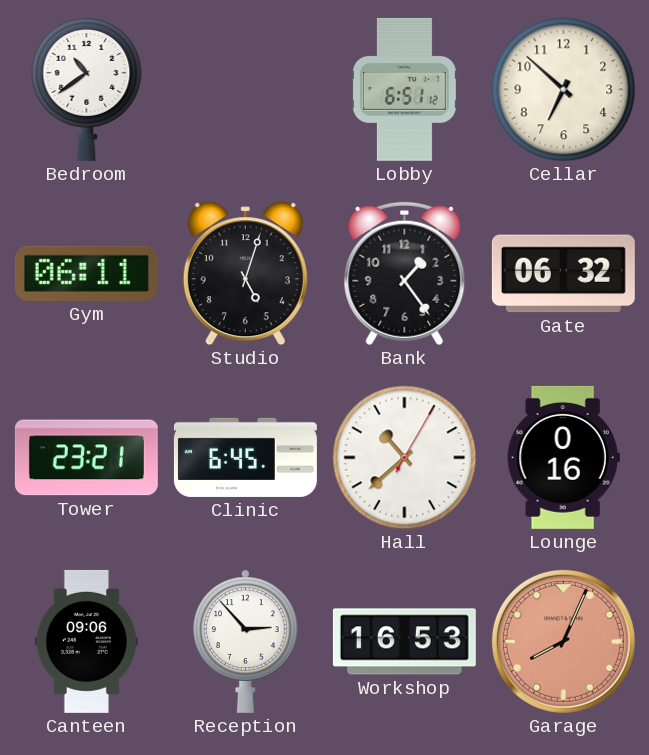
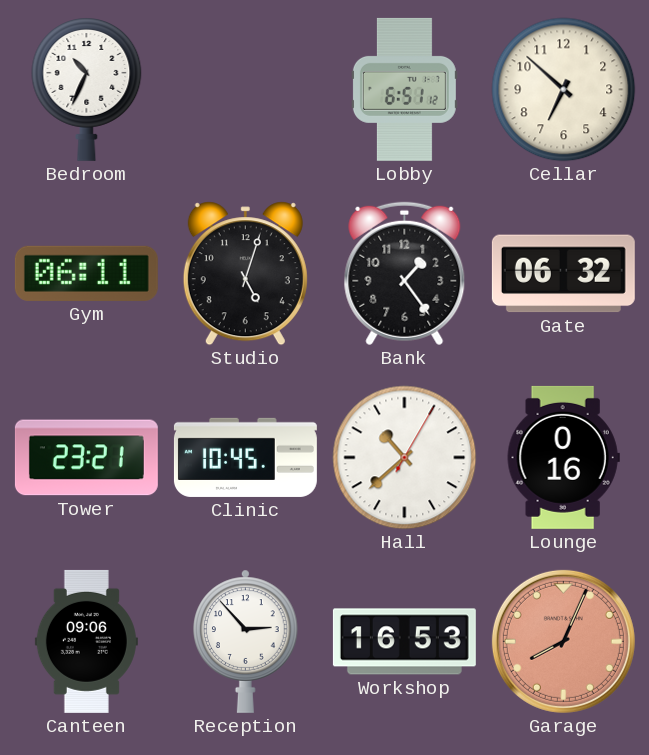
Bedroom: 10:39 -> 10:34 (87, 90)
Clinic: 6:45 -> 10:45 (245, 457)
